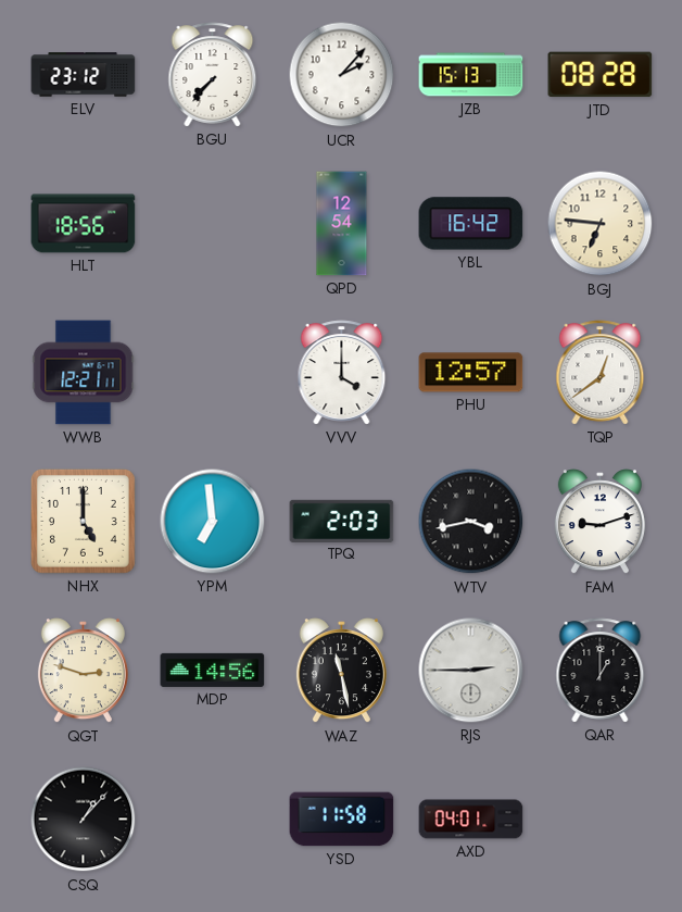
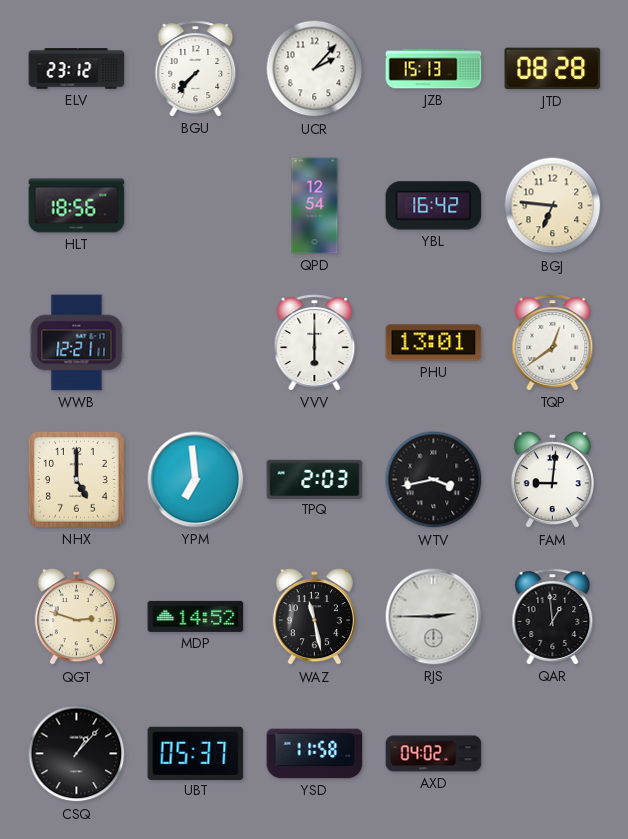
VVV: 4:00 -> 6:00 (315, 343)
PHU: 12:57 -> 13:01 (434, 343)
FAM: 9:12 -> 9:01 (552, 480)
MDP: 14:56 -> 14:52 (196, 616)
QAR: 1:00 -> 12:59 (553, 617)
UBT: none -> 05:37 (196, 753)
AXD: 04:01 -> 04:02 (434, 754)
